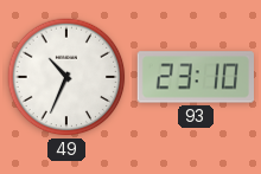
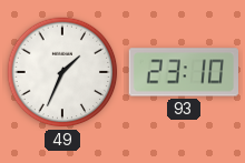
49: 10:34 -> 1:34 (62, 72)
